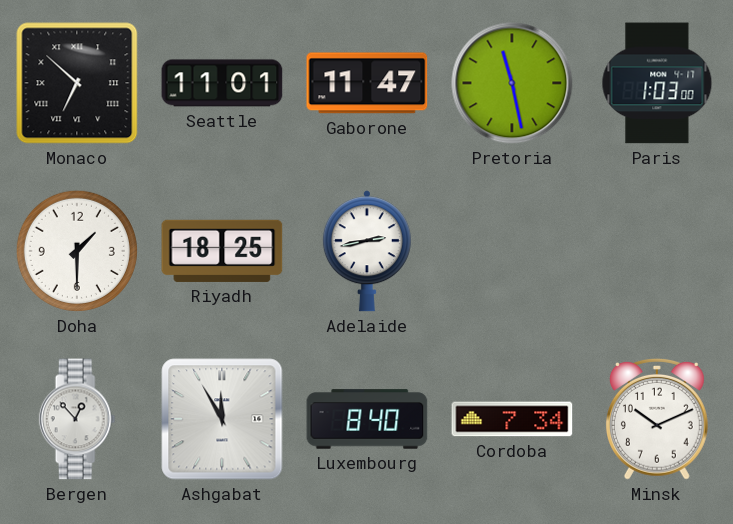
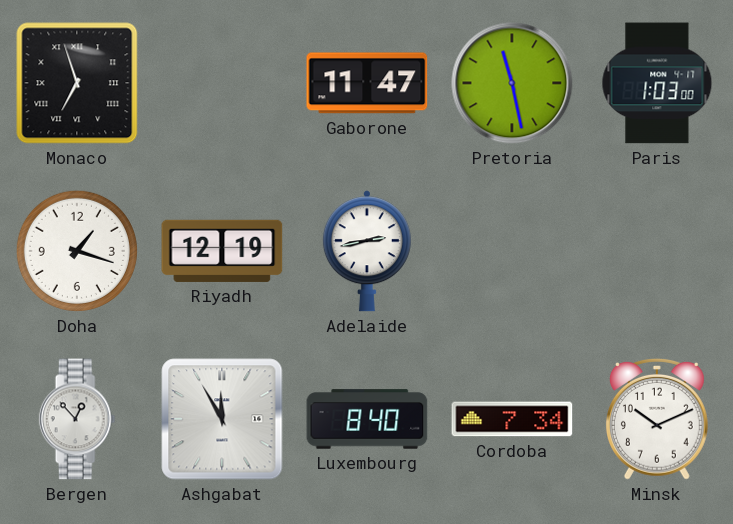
Monaco: 6:52 -> 6:57 (77, 83)
Seattle: 11:01 -> none (222, 83)
Doha: 1:30 -> 1:18 (77, 251)
Riyadh: 18:25 -> 12:19 (222, 251)
